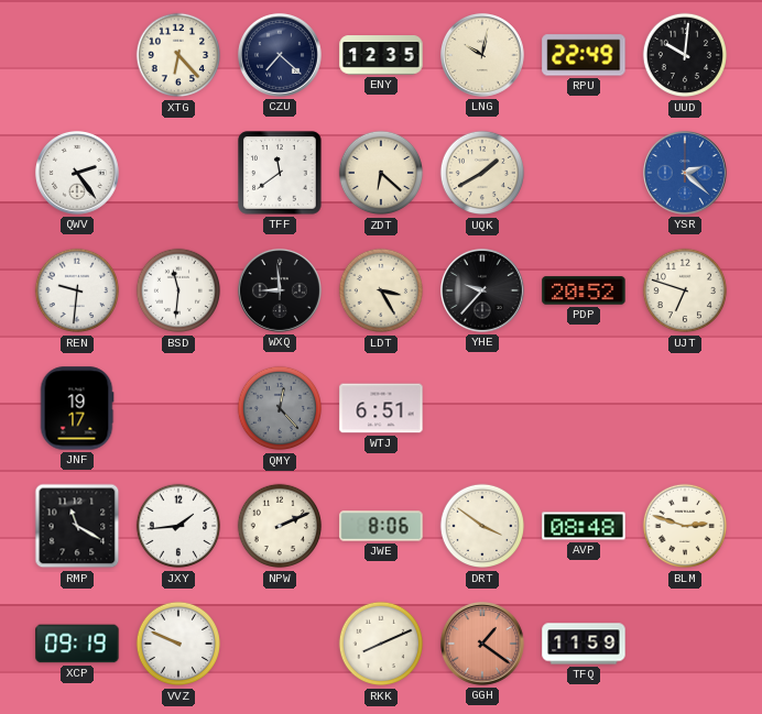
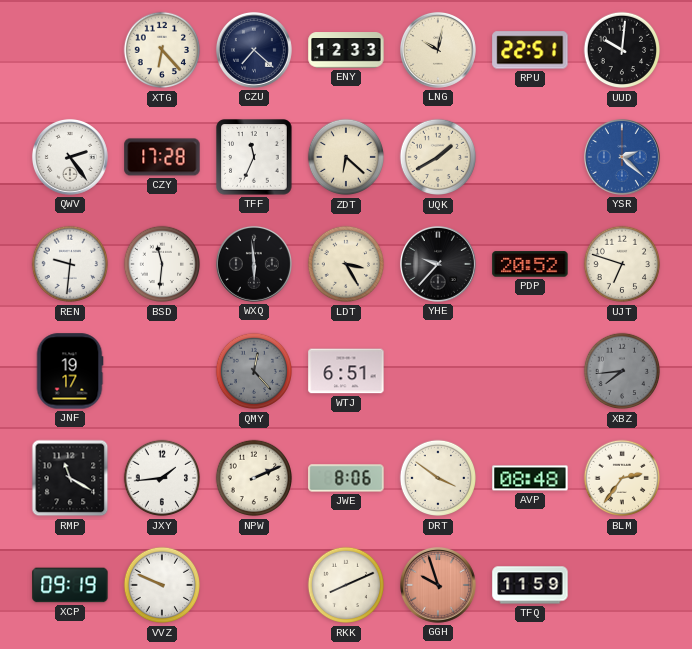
ENY: 12:35 -> 12:33 (346, 50)
RPU: 22:49 -> 22:51 (530, 50)
CZY: none -> 17:28 (162, 157)
TFF: 11:39 -> 11:34 (254, 157)
WXQ: 8:59 -> 5:59 (254, 264)
XBZ: none -> 7:44 (622, 371)
BLM: 2:48 -> 2:36 (622, 478)
GGH: 1:21 -> 9:57 (438, 585)
